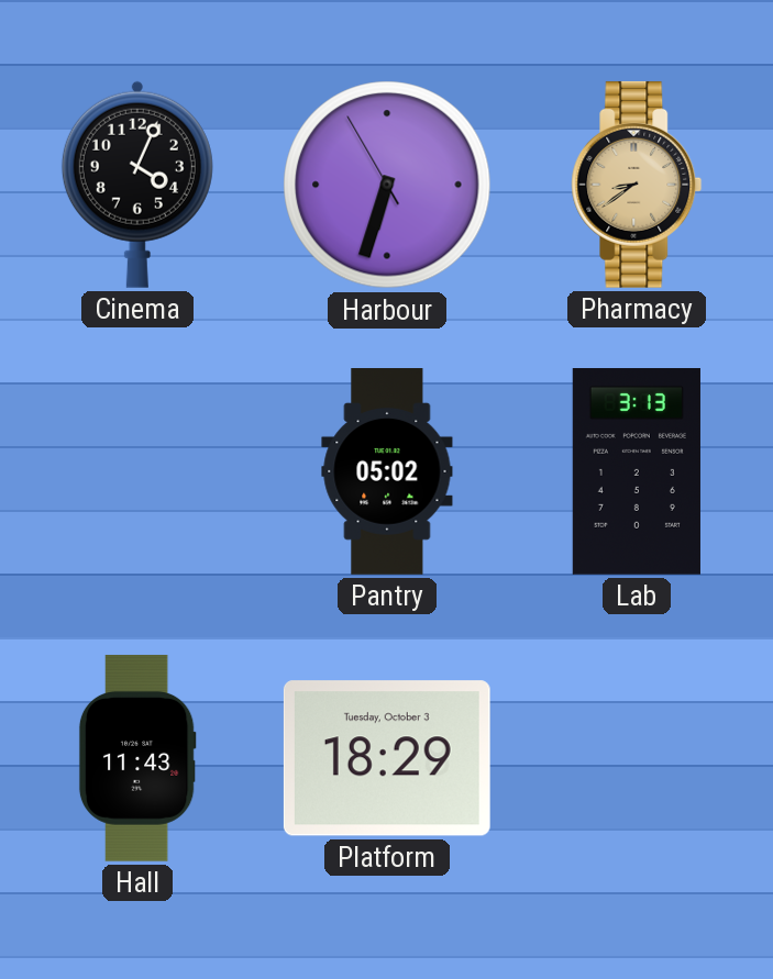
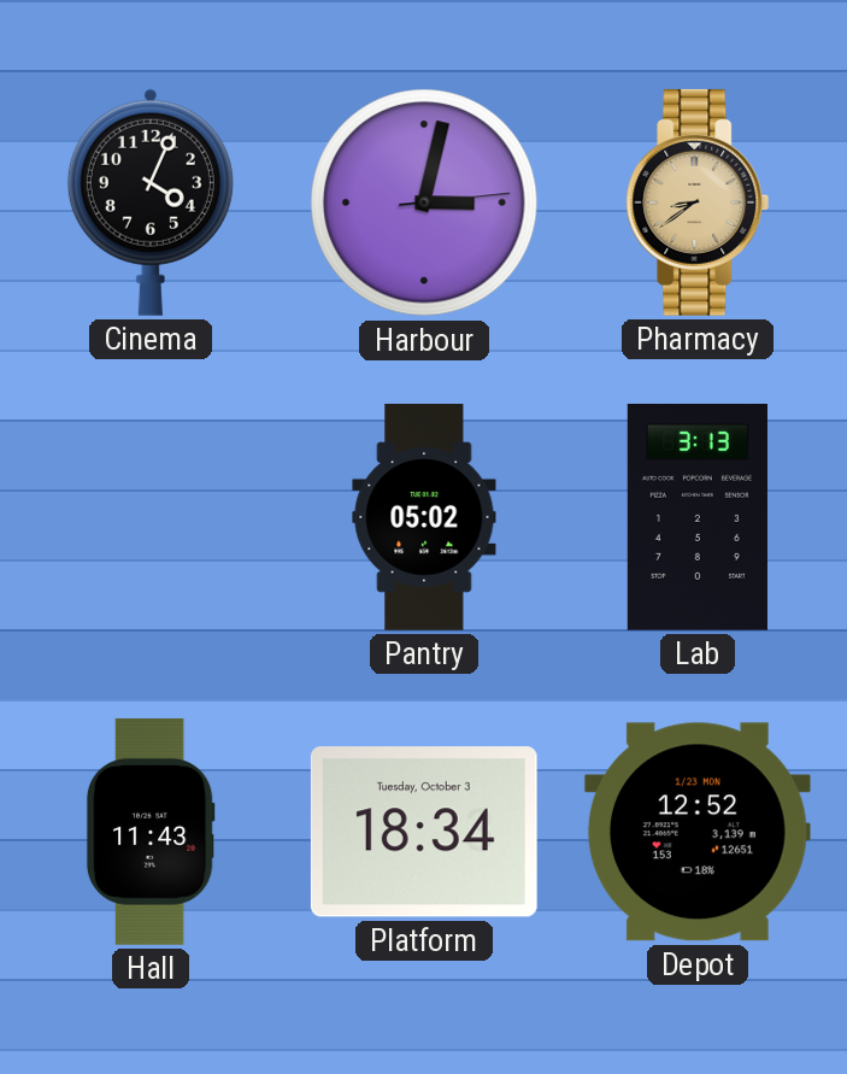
Harbour: 6:32 -> 3:02 (424, 203)
Platform: 18:29 -> 18:34 (424, 832)
Depot: none -> 12:52 (698, 832)
